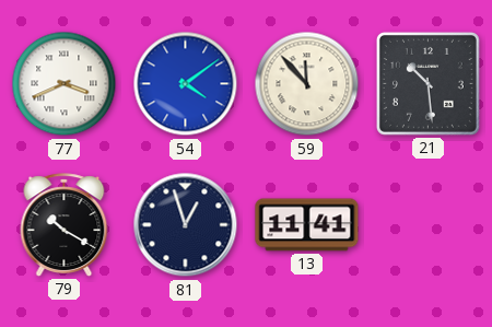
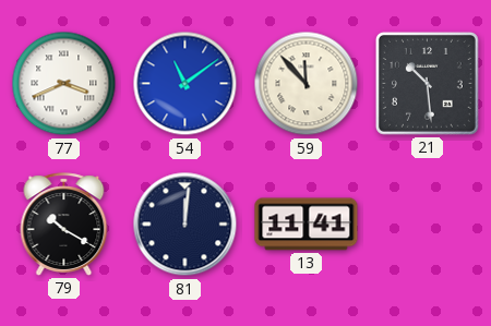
54: 4:09 -> 11:09 (185, 84)
81: 12:57 -> 12:01 (185, 225)
